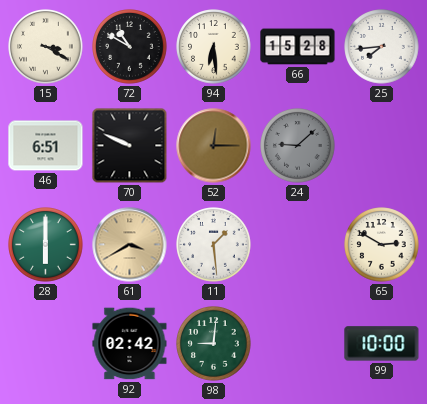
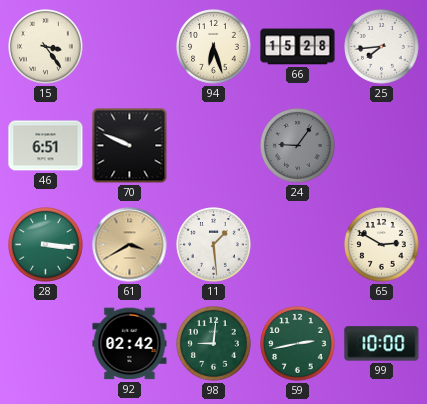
15: 3:20 -> 3:24 (46, 47)
72: 10:50 -> none (130, 47)
94: 6:29 -> 6:27 (214, 47)
52: 12:15 -> none (214, 146)
24: 9:08 -> 9:06 (298, 146)
28: 6:00 -> 3:16 (46, 245)
59: none -> 2:43 (298, 344)
